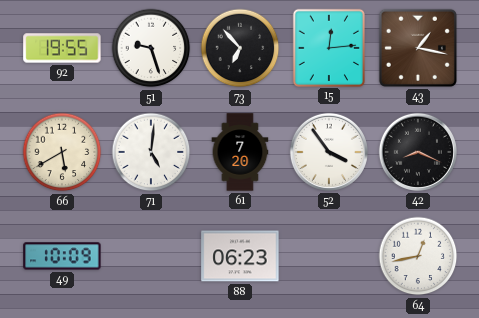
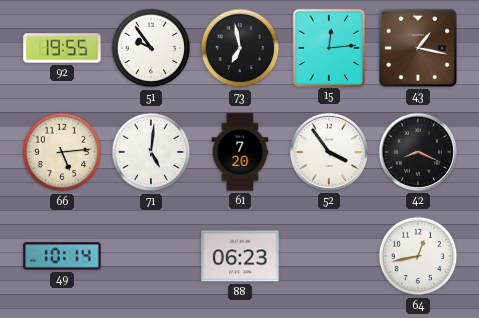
51: 9:27 -> 9:54 (151, 48)
73: 6:53 -> 6:58 (240, 48)
66: 5:40 -> 5:14 (62, 152)
49: 10:09 -> 10:14 (62, 256)
